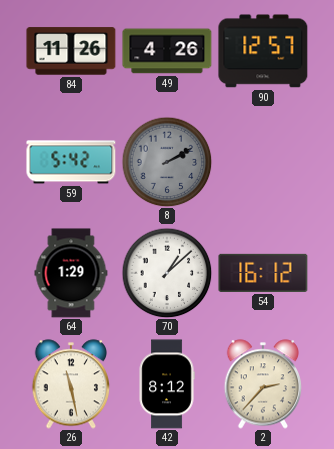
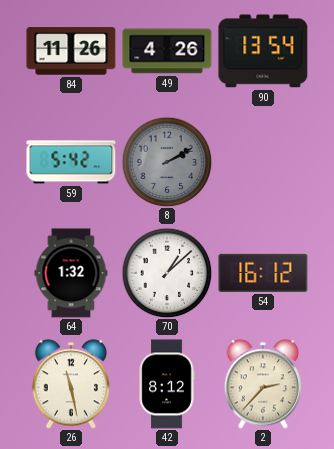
90: 12:57 -> 13:54 (263, 51)
64: 1:29 -> 1:32 (71, 273)
